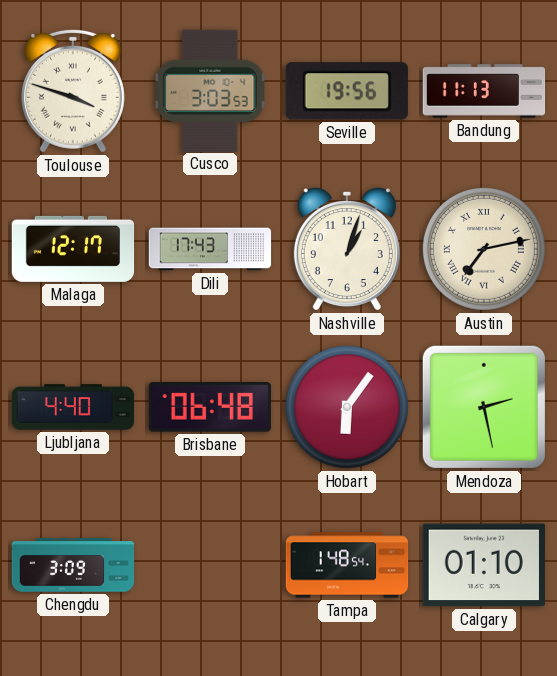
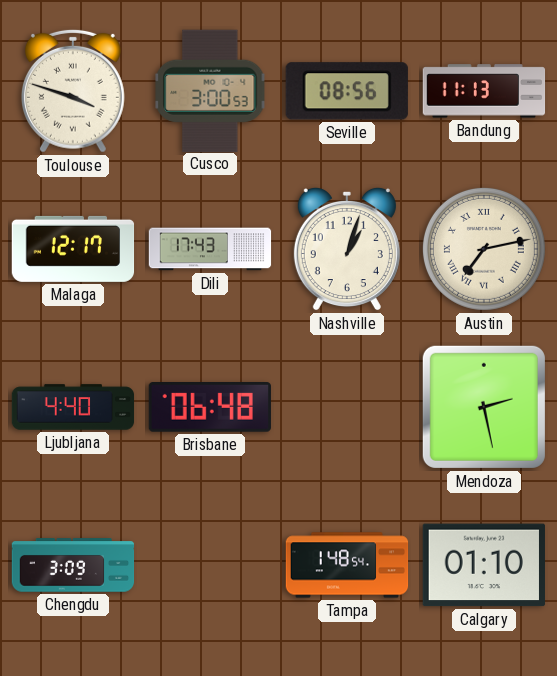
Cusco: 3:03 -> 3:00 (210, 90)
Seville: 19:56 -> 08:56 (347, 91)
Hobart: 6:06 -> none (347, 407)
